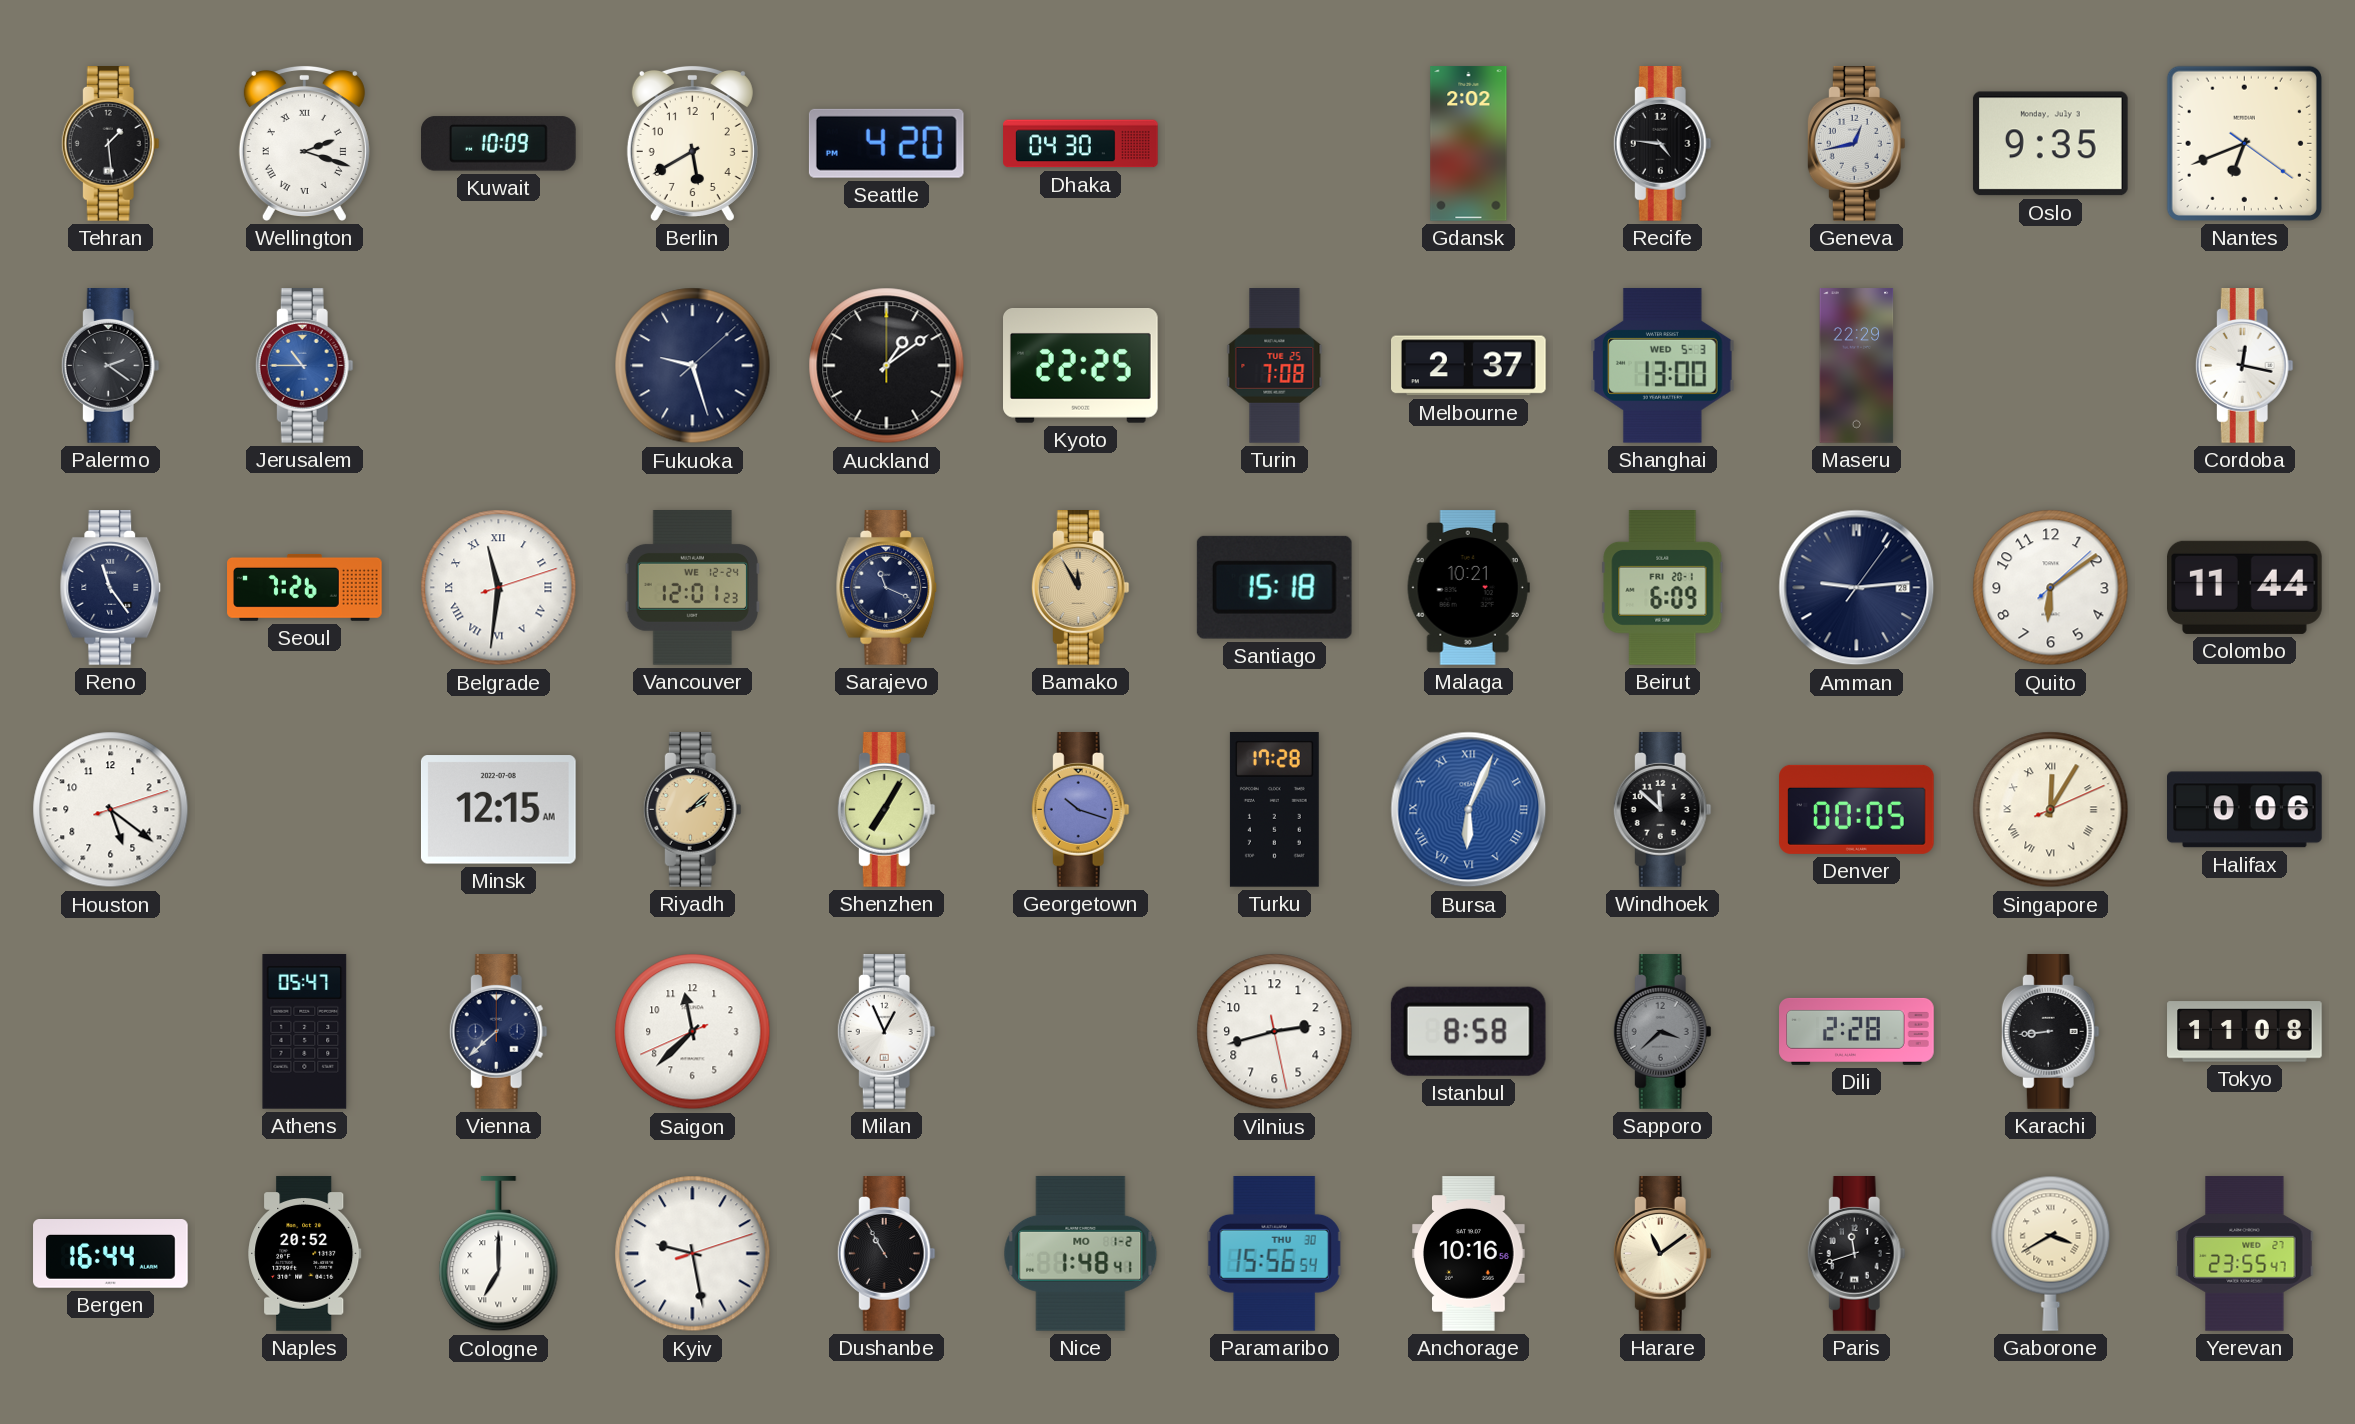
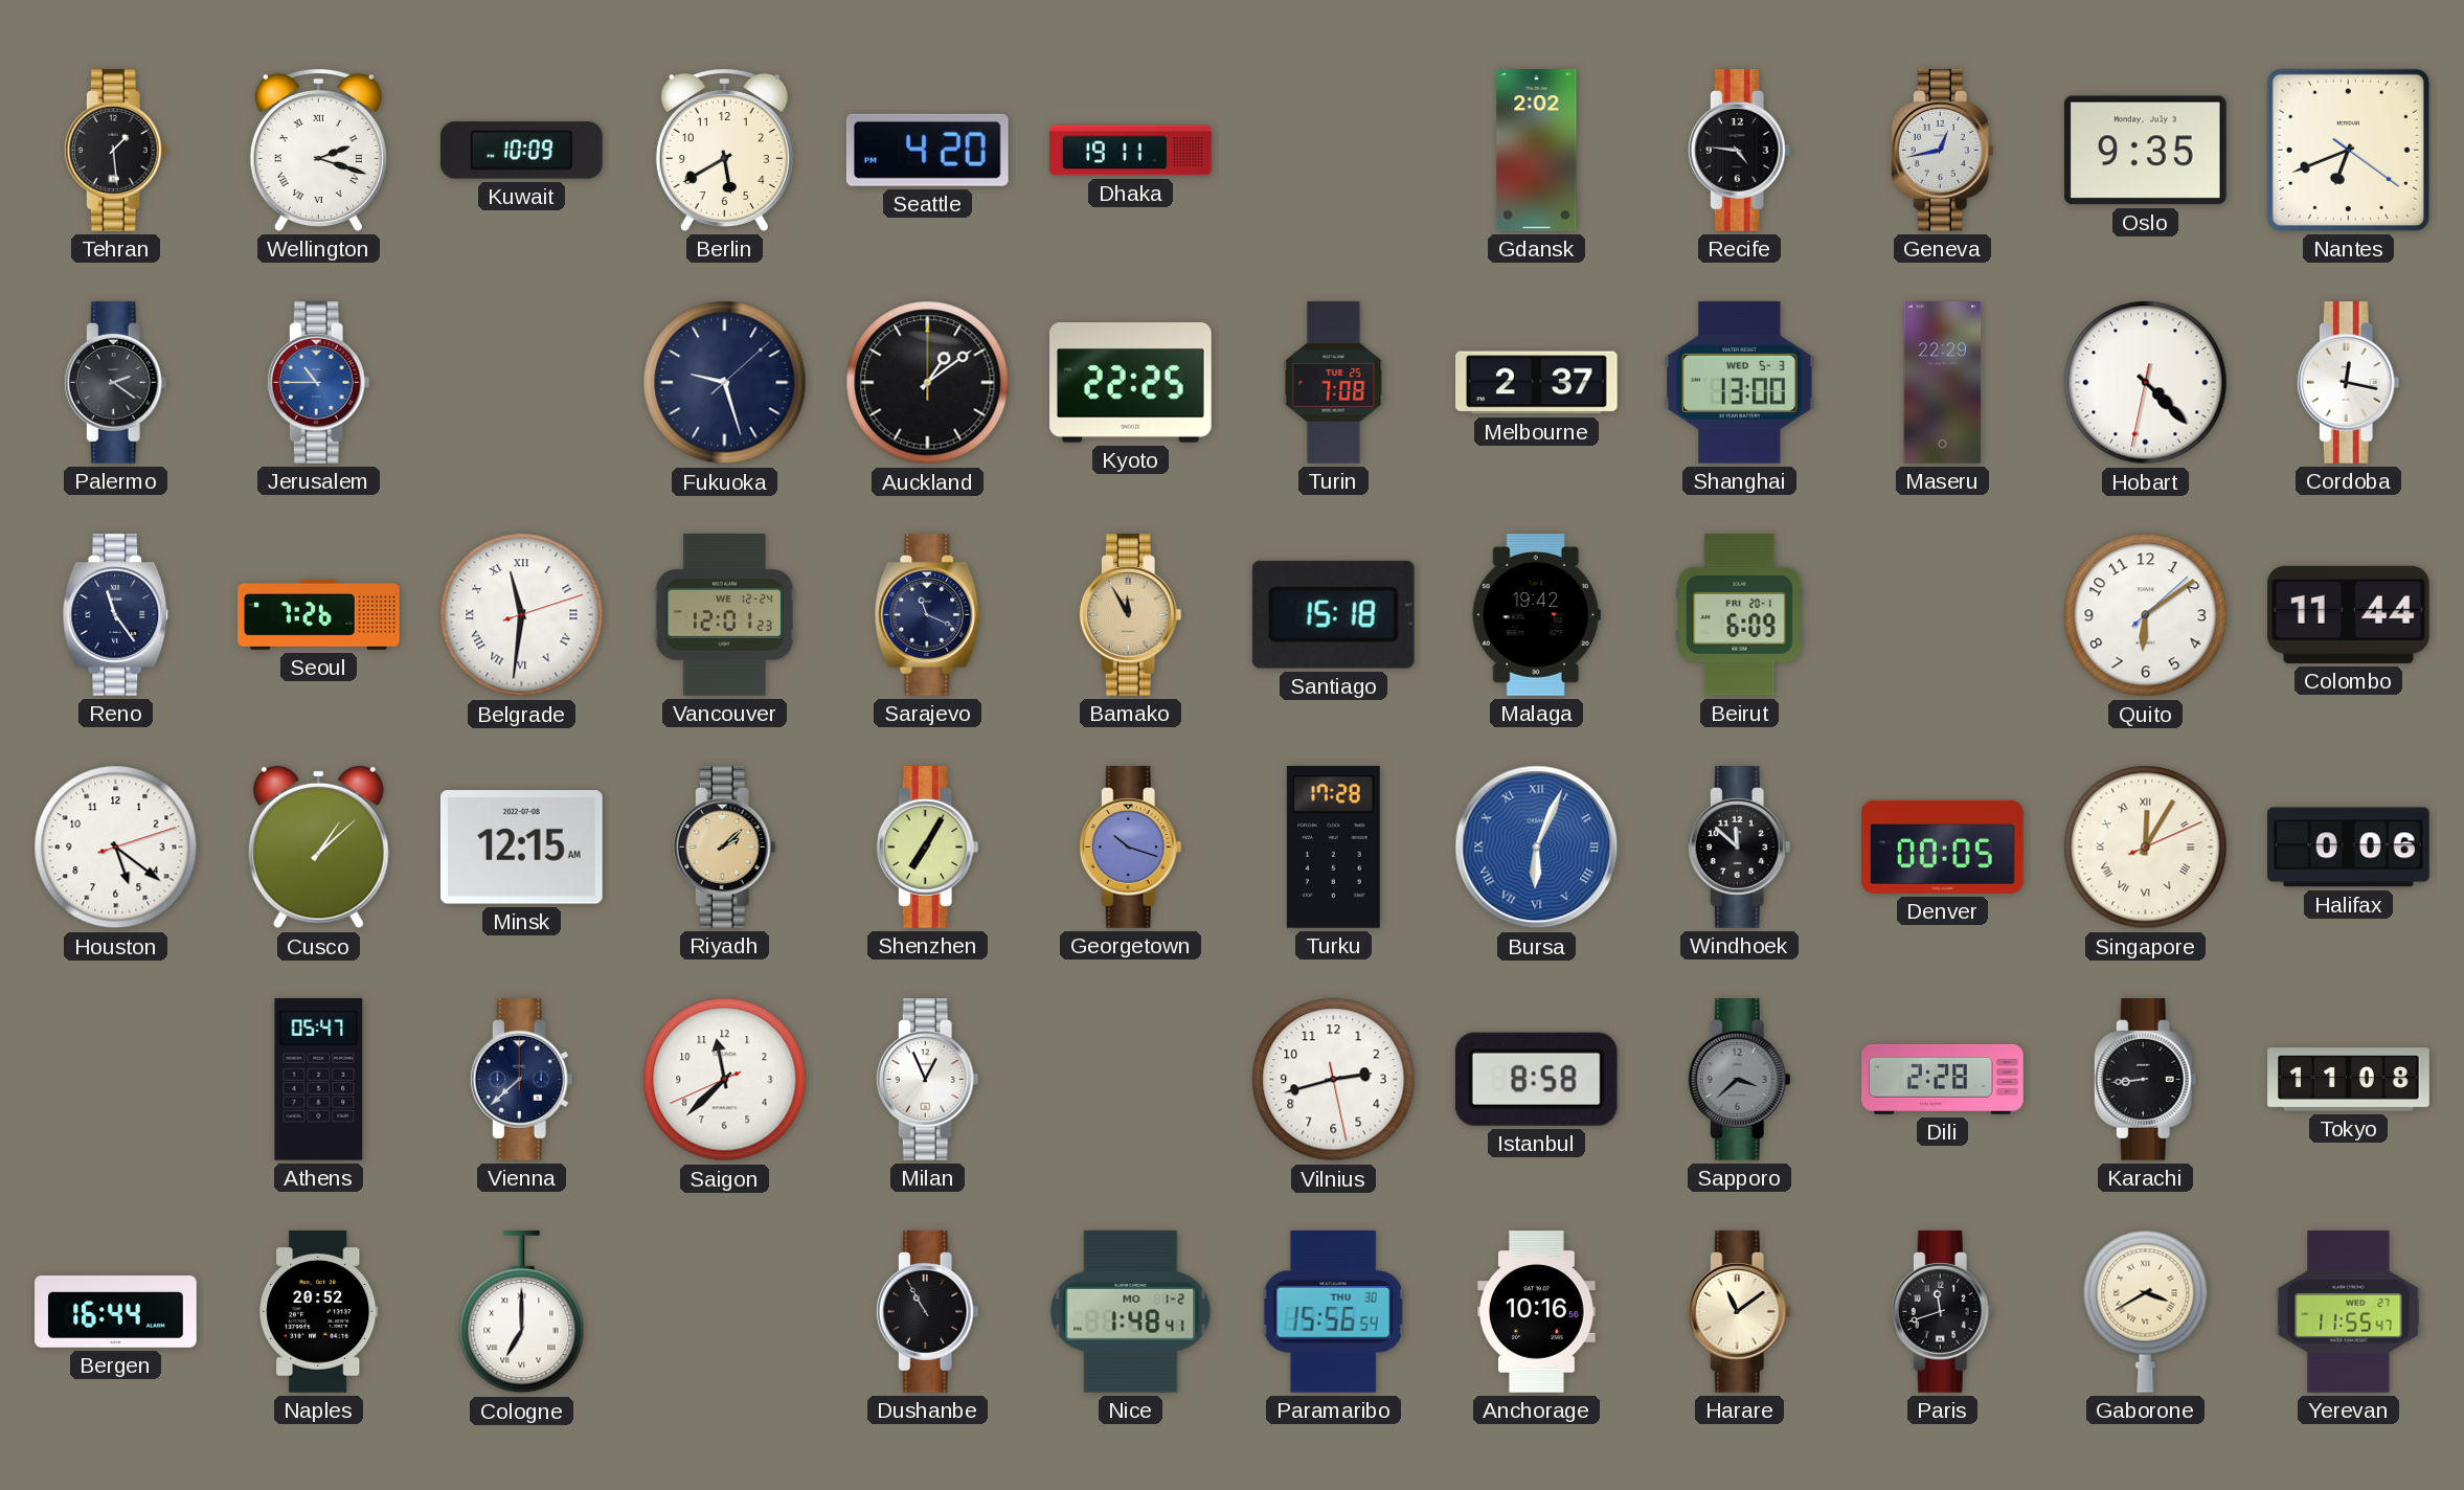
Dhaka: 04:30 -> 19:11 (1131, 151)
Hobart: none -> 4:22 (2146, 383)
Malaga: 10:21 -> 19:42 (1536, 615)
Amman: 9:14 -> none (1857, 588)
Cusco: none -> 1:08 (318, 848)
Kyiv: 9:28 -> none (693, 1254)
Yerevan: 23:55 -> 11:55 (2349, 1312)
